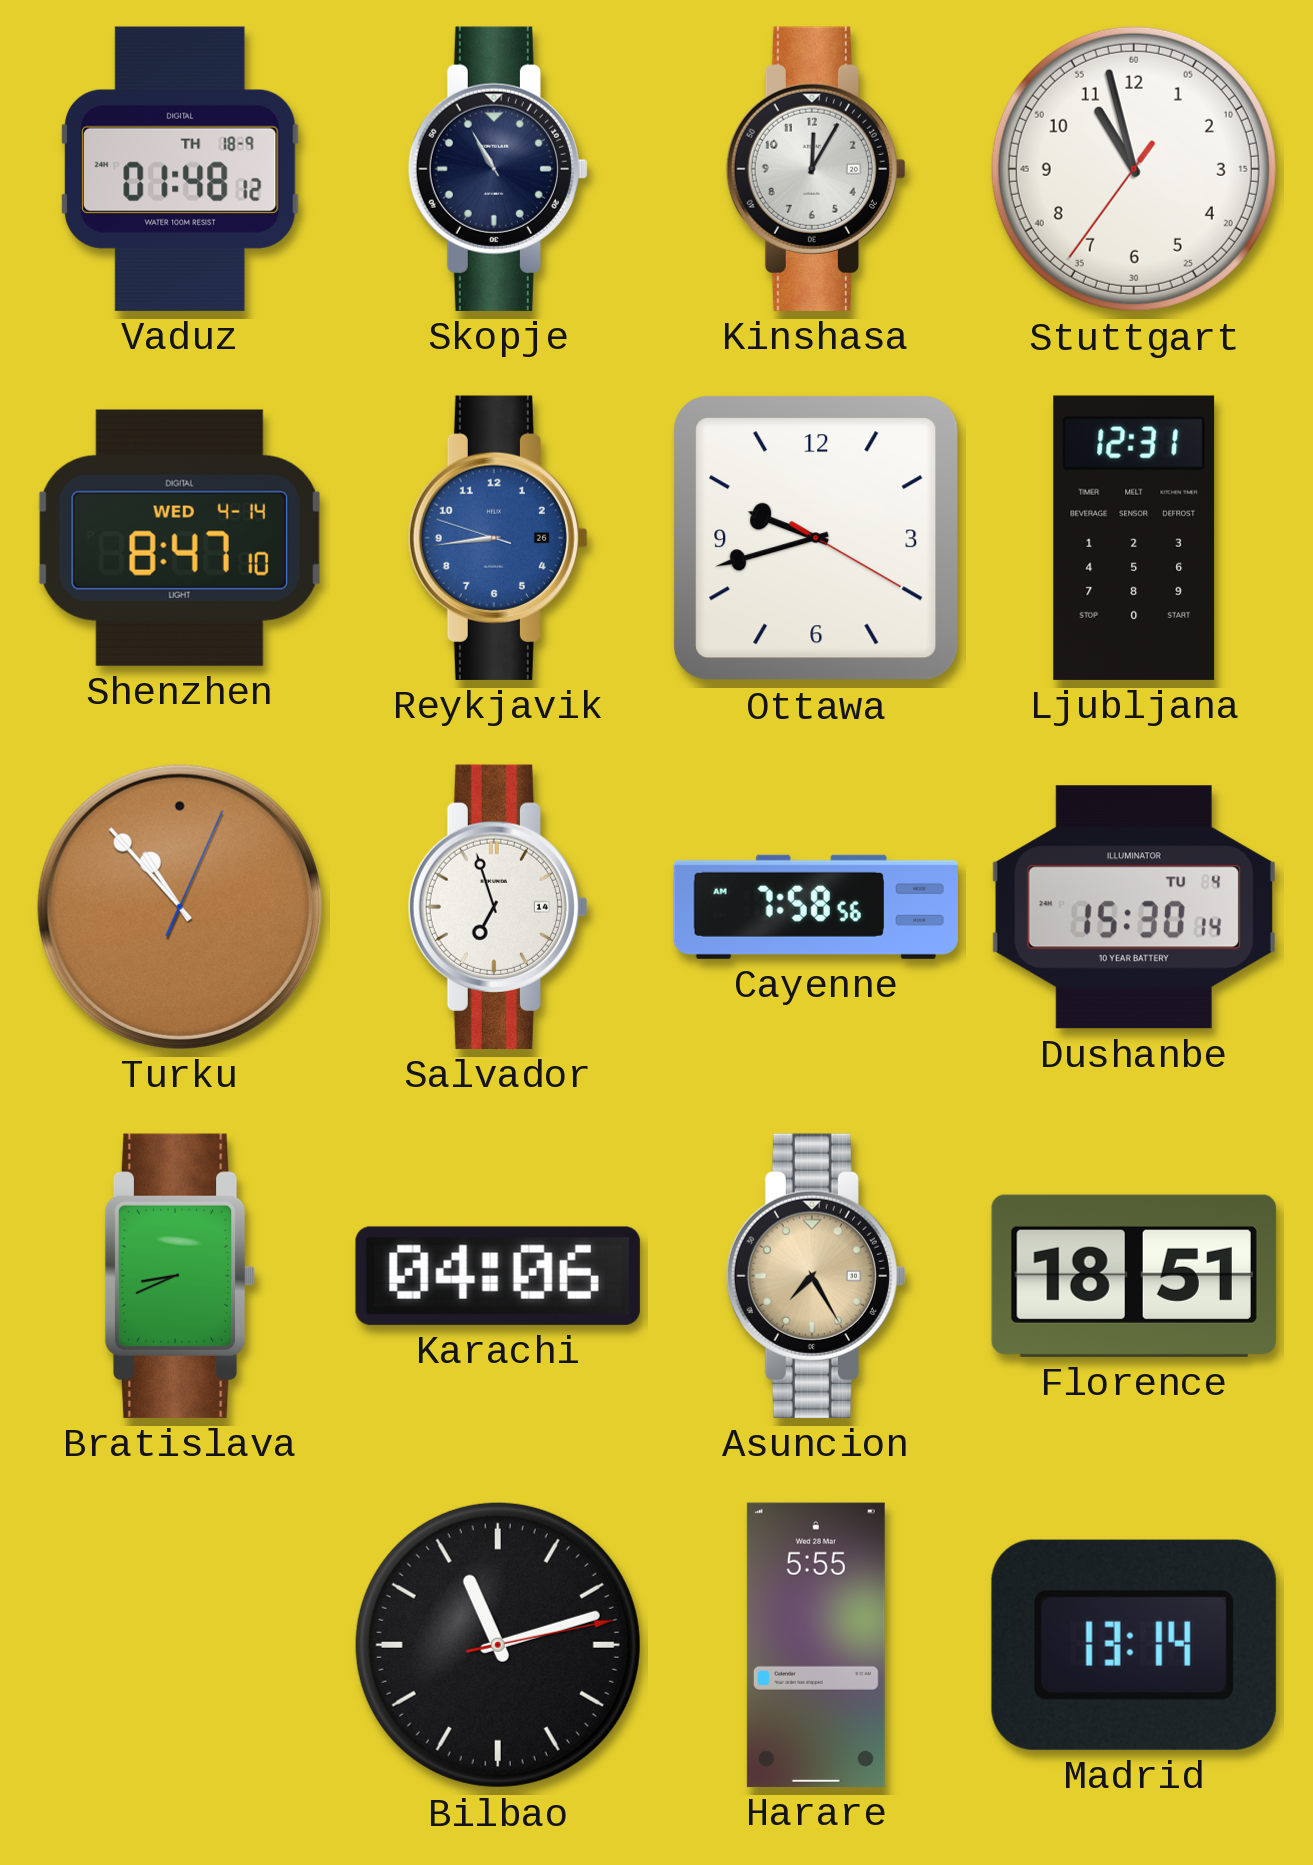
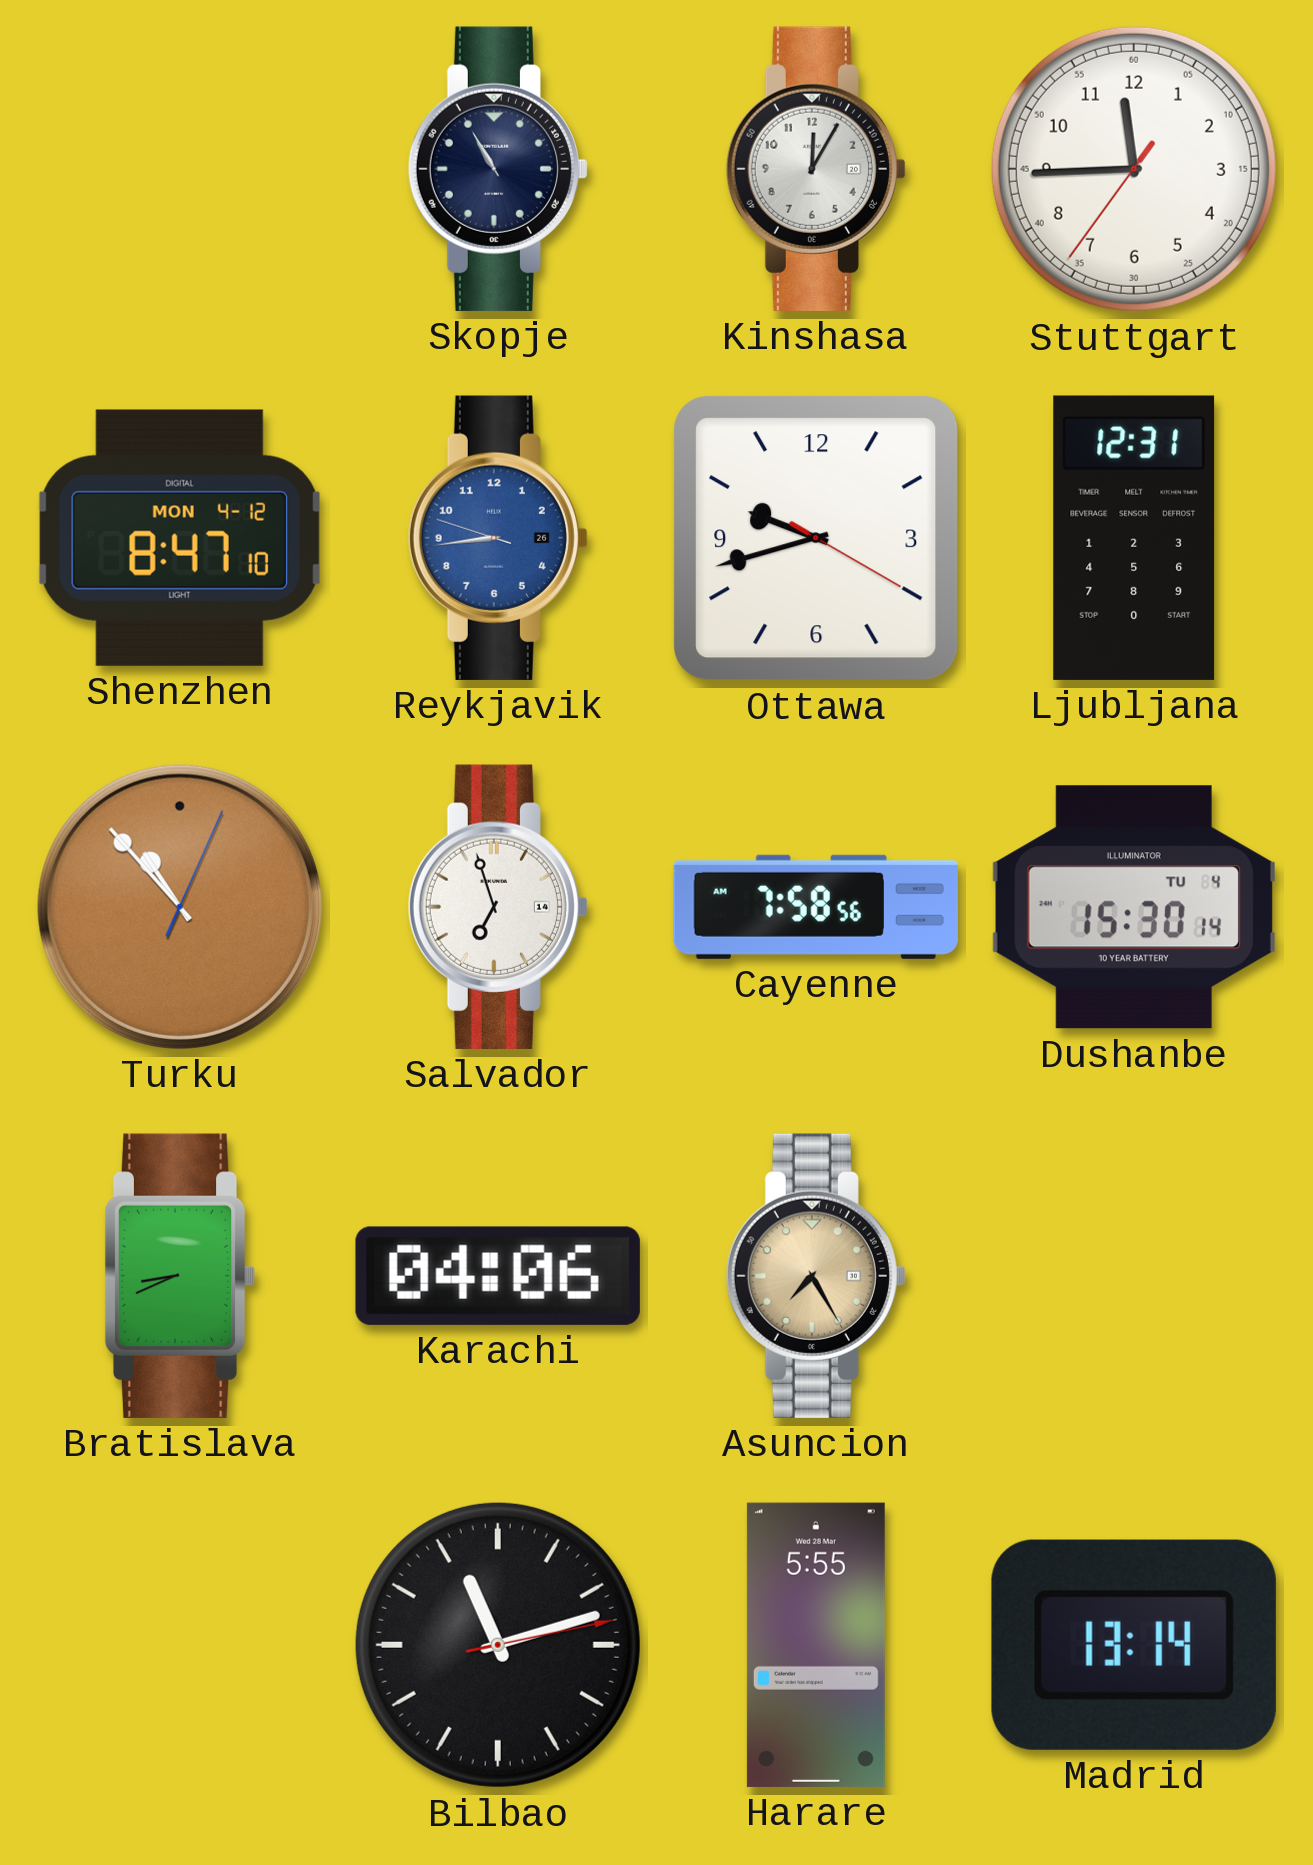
Vaduz: 01:48 -> none (180, 169)
Stuttgart: 10:57 -> 11:44 (1134, 169)
Shenzhen date: WED 4-14 -> MON 4-12 (179, 538)
Florence: 18:51 -> none (1134, 1276)
